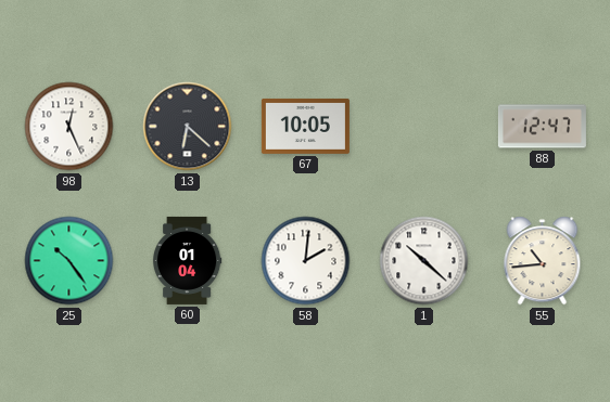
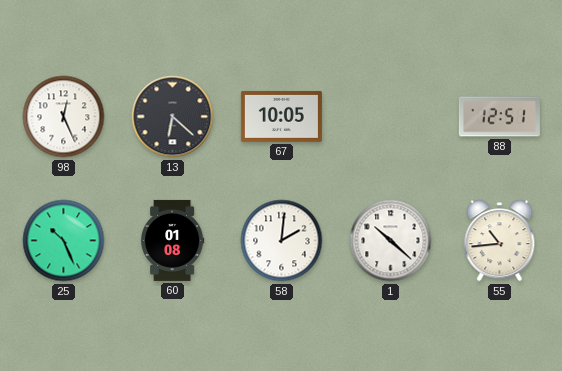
88: 12:47 -> 12:51 (499, 117)
25: 10:24 -> 10:26 (64, 241)
60: 01:04 -> 01:08 (173, 240)
